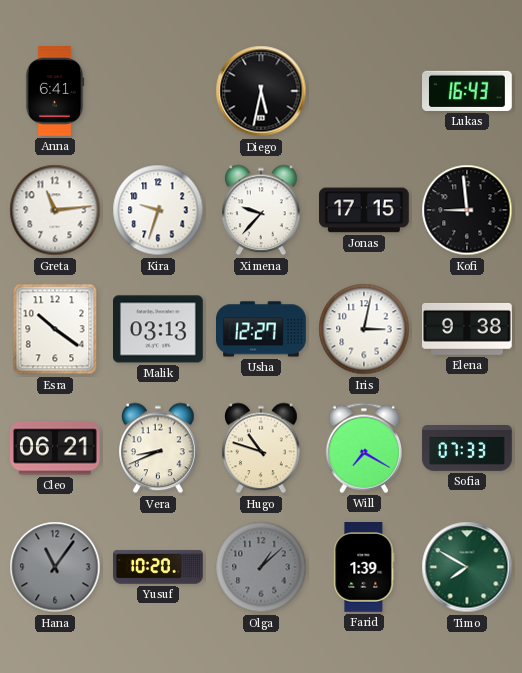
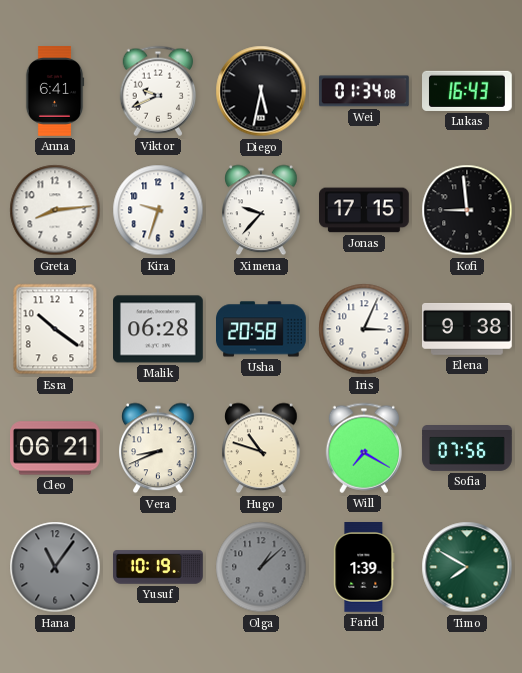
Viktor: none -> 9:41 (157, 91)
Wei: none -> 01:34 (365, 91)
Greta: 11:14 -> 8:14 (55, 210)
Malik: 03:13 -> 06:28 (159, 329)
Usha: 12:27 -> 20:58 (262, 329)
Iris: 3:02 -> 3:04 (364, 329)
Sofia: 07:33 -> 07:56 (467, 449)
Yusuf: 10:20 -> 10:19 (158, 567)
